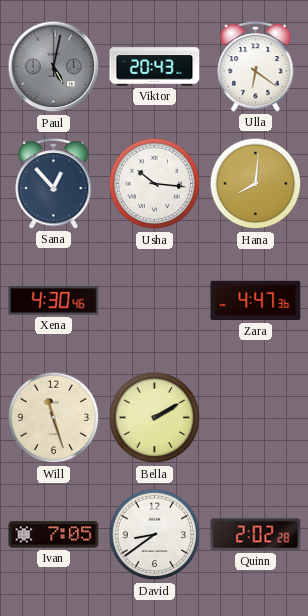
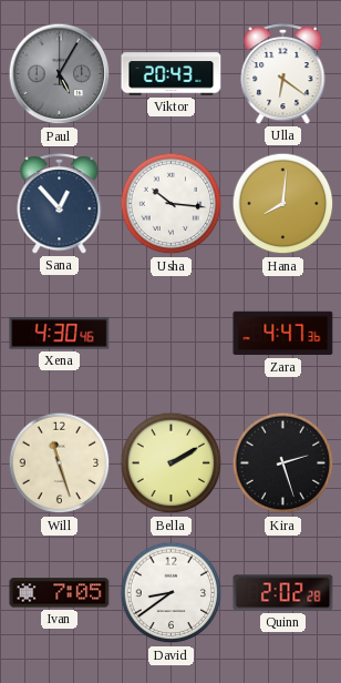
Paul: 5:02 -> 5:05 (60, 74)
Kira: none -> 2:27 (283, 463)
